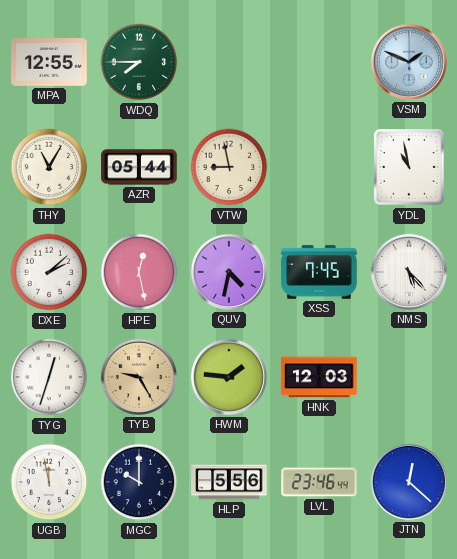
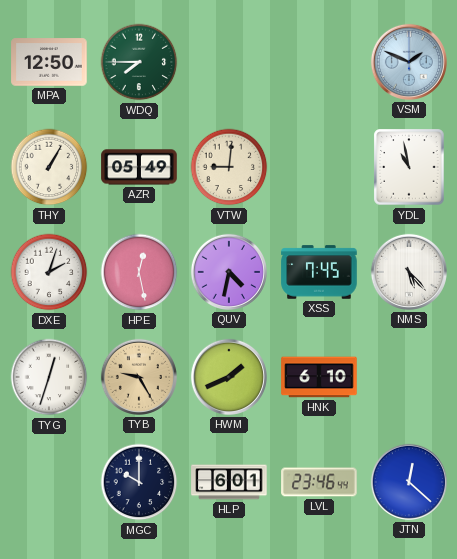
MPA: 12:55 -> 12:50 (49, 62)
THY: 11:05 -> 1:05 (49, 167)
AZR: 05:44 -> 05:49 (139, 167)
VTW: 8:58 -> 9:01 (229, 167)
DXE: 2:08 -> 2:03 (49, 272)
HWM: 1:46 -> 1:41 (229, 377)
HNK: 12:03 -> 6:10 (319, 377)
UGB: 11:58 -> none (49, 482)
HLP: 5:56 -> 6:01 (229, 482)
